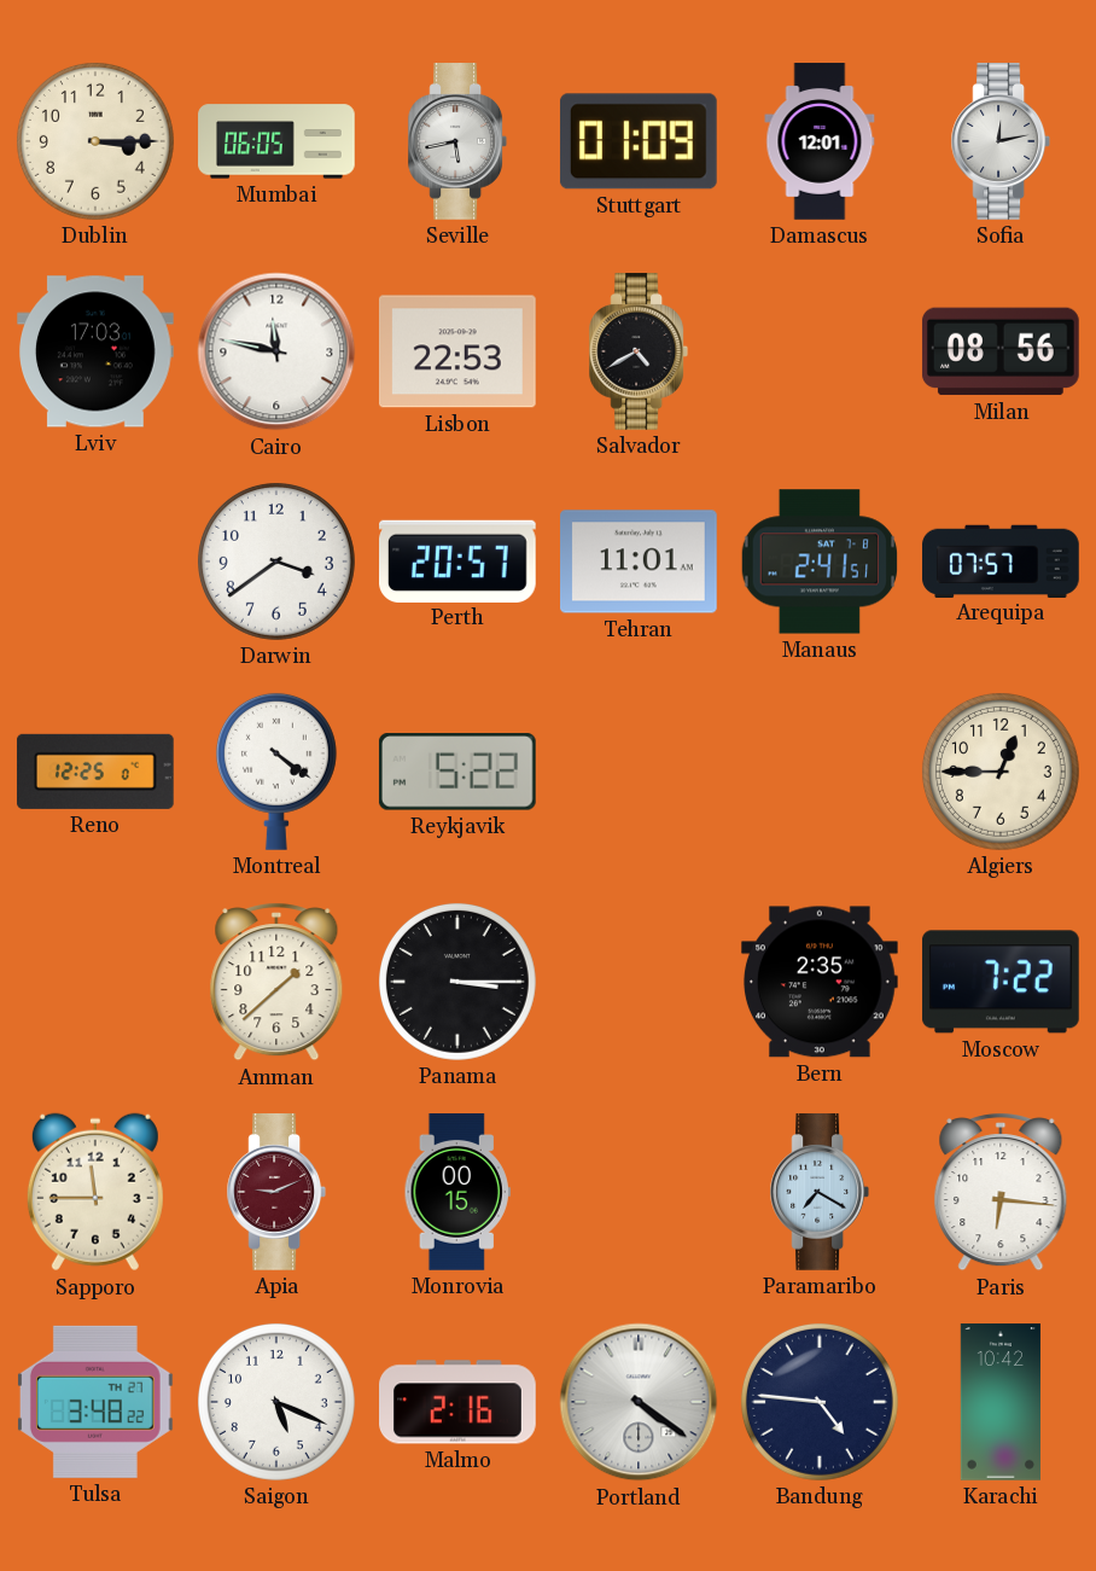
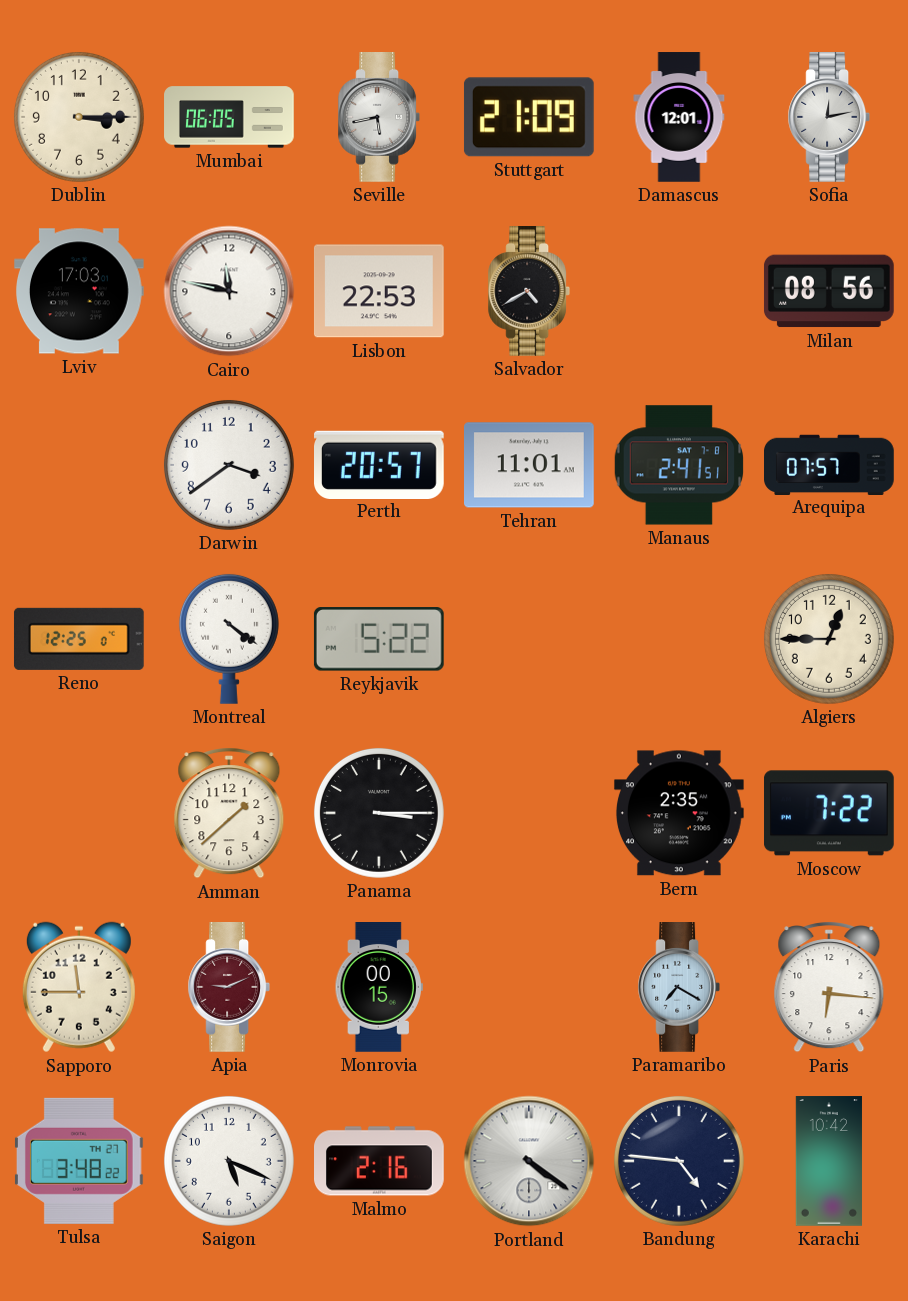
Stuttgart: 01:09 -> 21:09 (529, 117)
